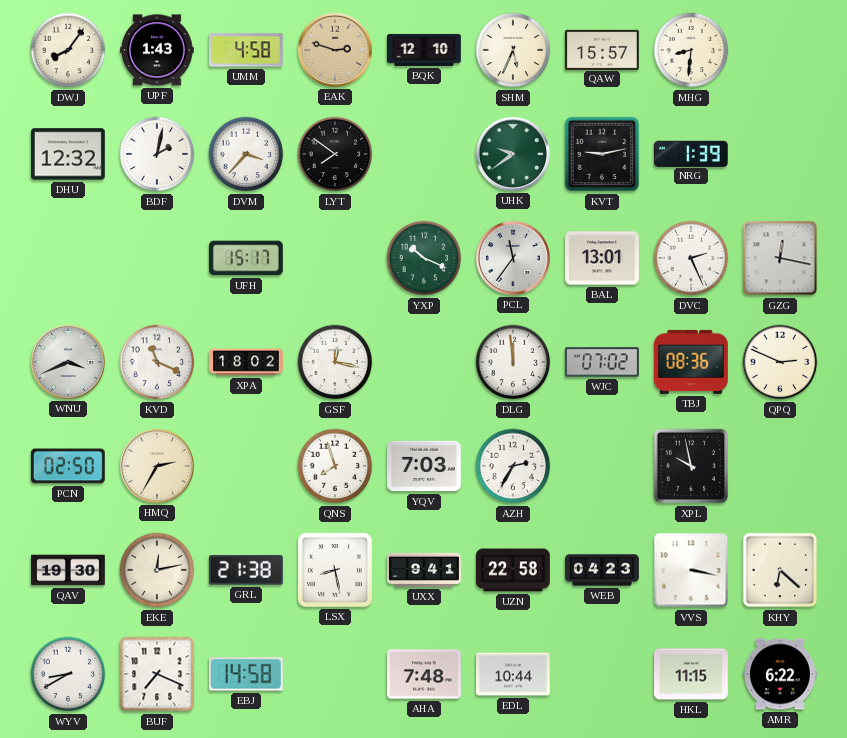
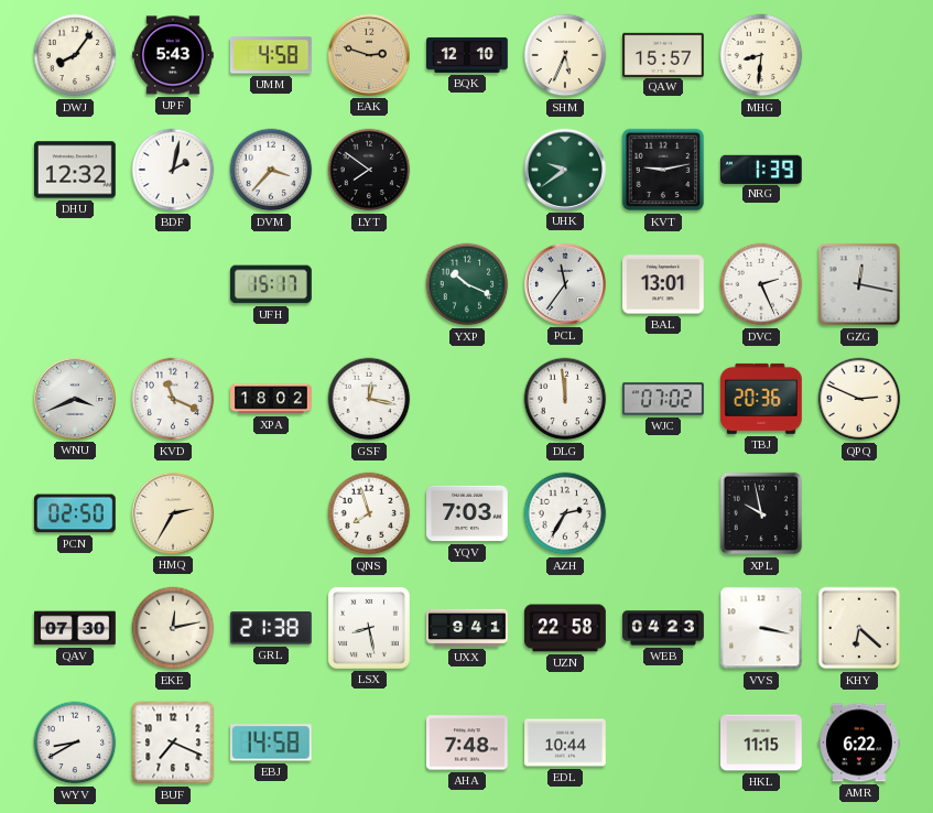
UPF: 1:43 -> 5:43 (174, 55)
TBJ: 08:36 -> 20:36 (761, 399)
QAV: 19:30 -> 07:30 (75, 628)
